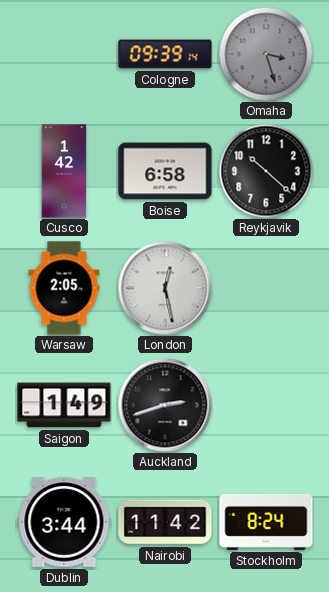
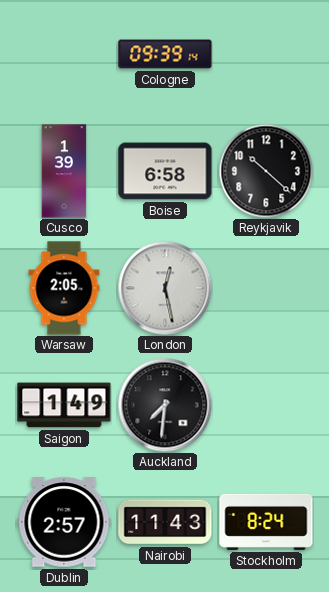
Omaha: 3:27 -> none (266, 54)
Cusco: 1:42 -> 1:39 (64, 171)
Auckland: 2:42 -> 7:31 (165, 405)
Dublin: 3:44 -> 2:57 (64, 522)
Nairobi: 11:42 -> 11:43 (165, 522)
